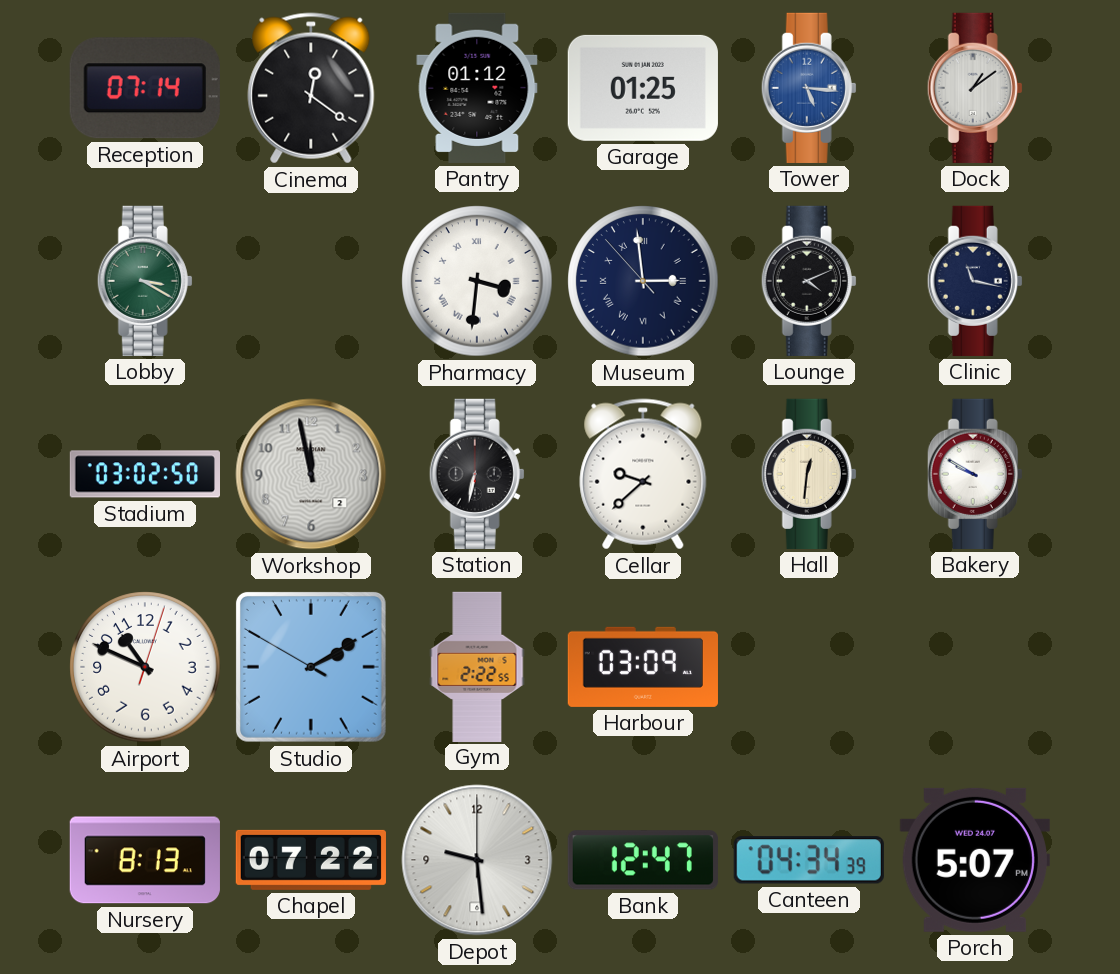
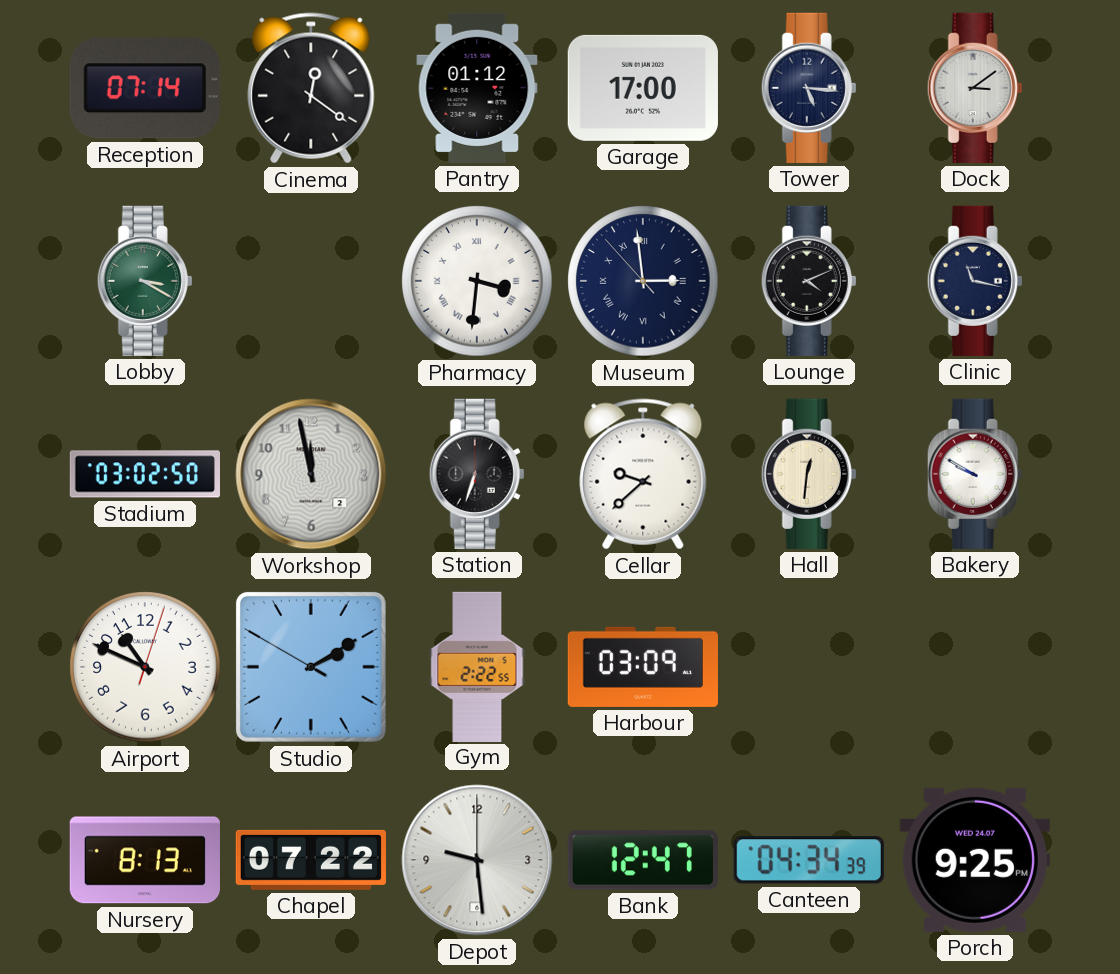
Garage: 01:25 -> 17:00 (643, 88)
Tower dial: blue -> navy (809, 88)
Dock: 1:09 -> 3:09 (975, 88)
Station: 6:32 -> 6:33 (477, 474)
Porch: 5:07 -> 9:25 (975, 860)
